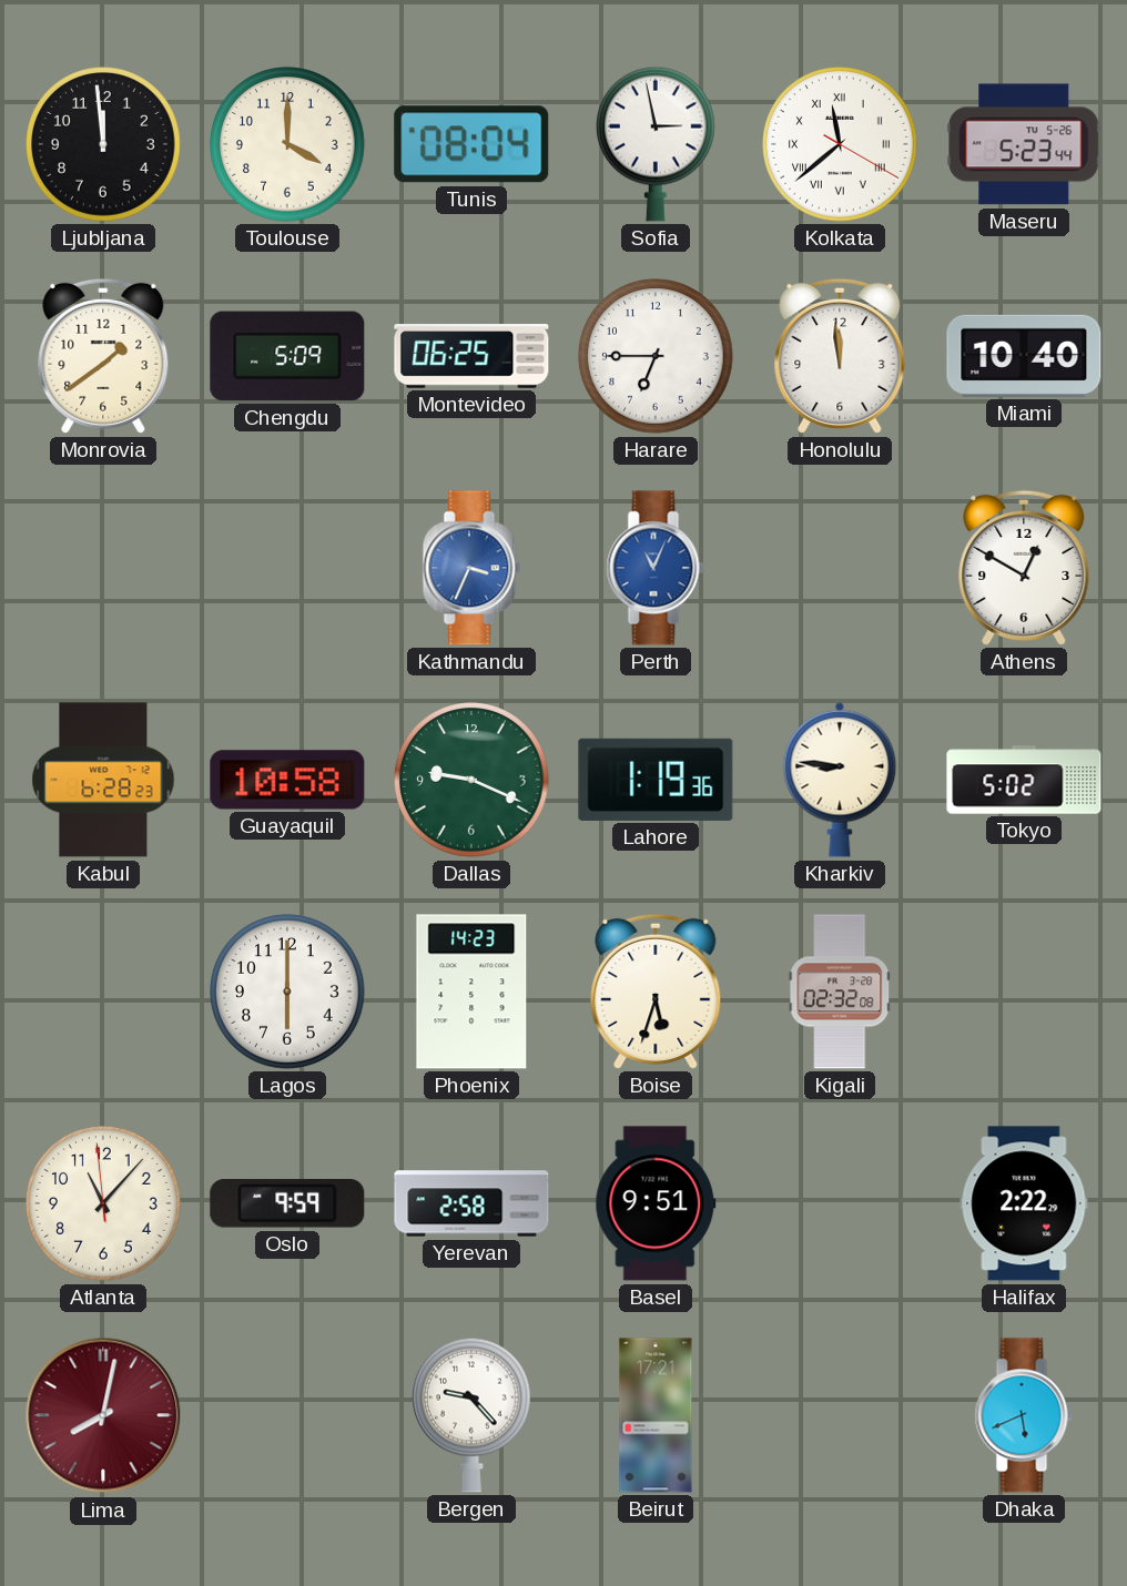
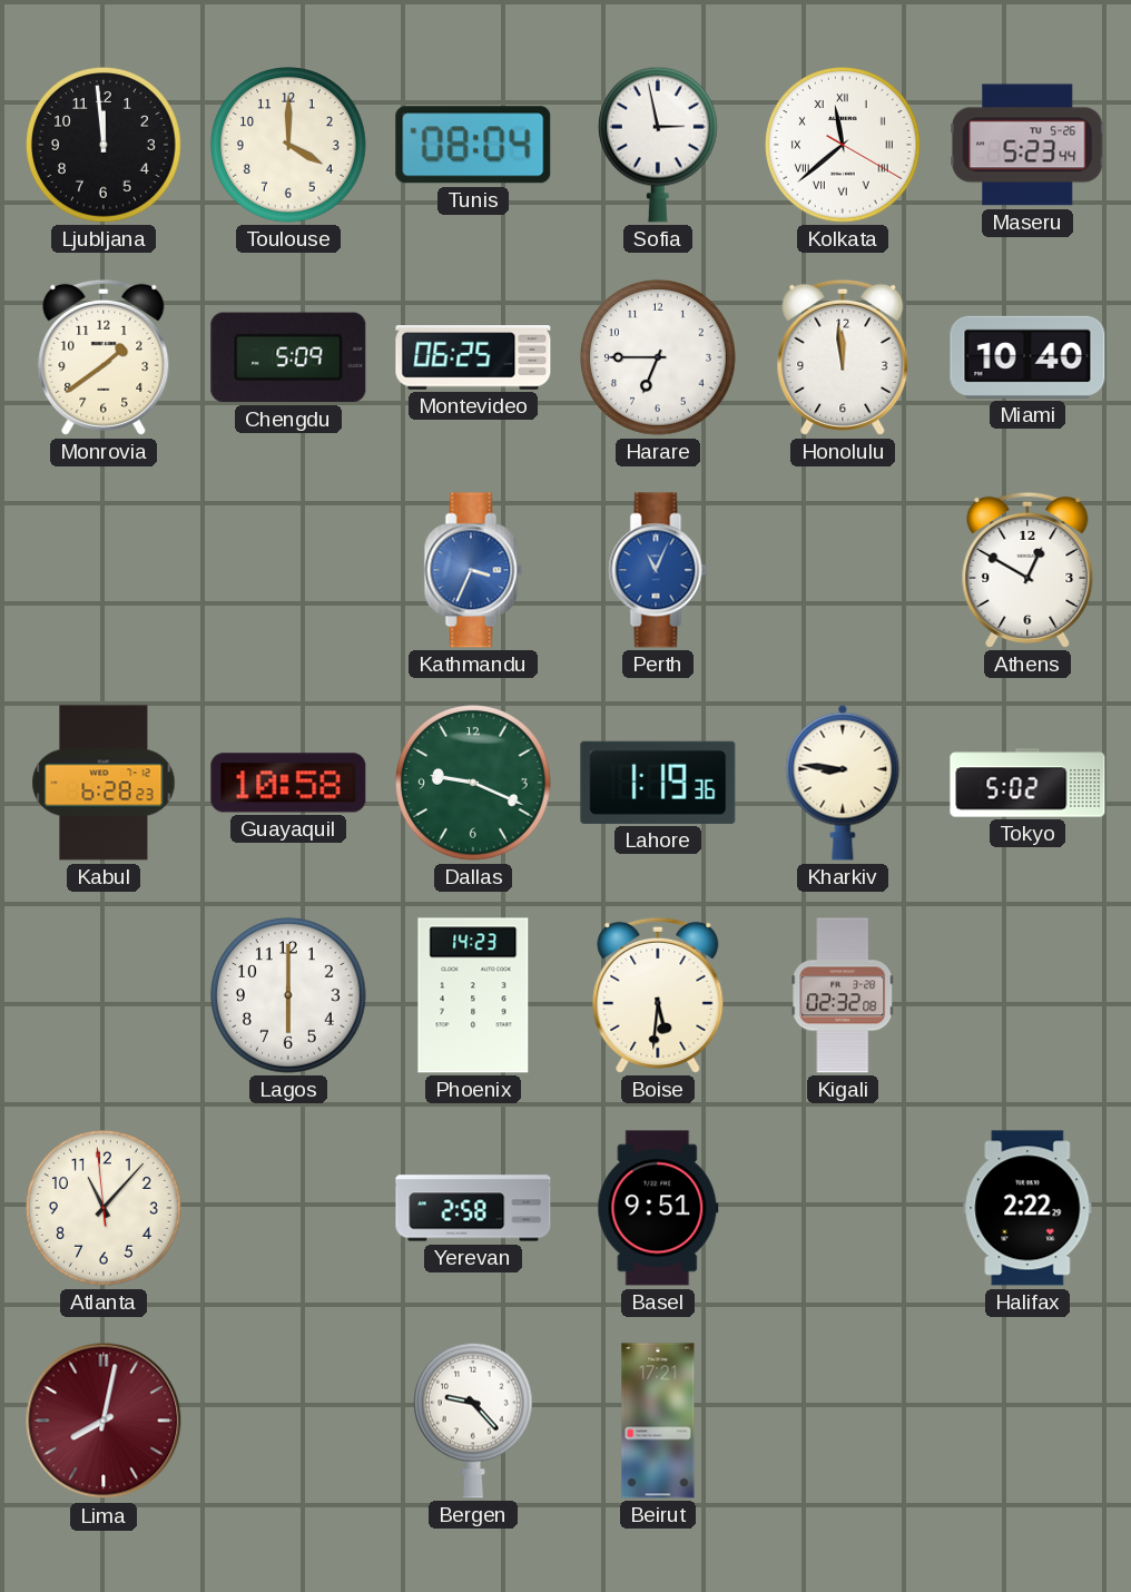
Boise: 5:33 -> 5:31 (658, 995)
Oslo: 9:59 -> none (287, 1203)
Dhaka: 5:41 -> none (1024, 1415)
